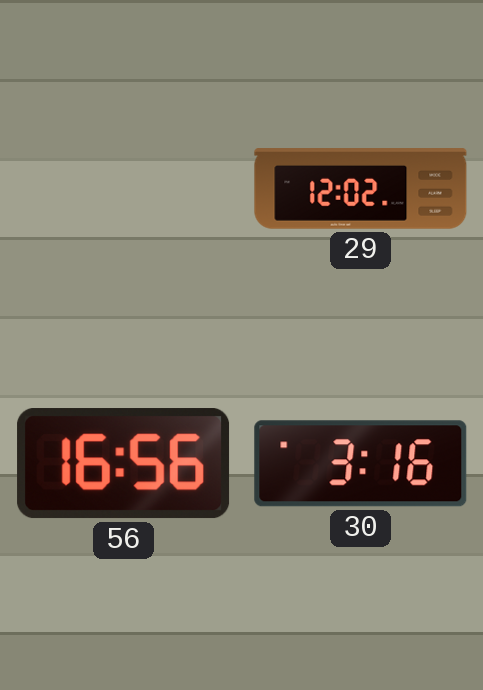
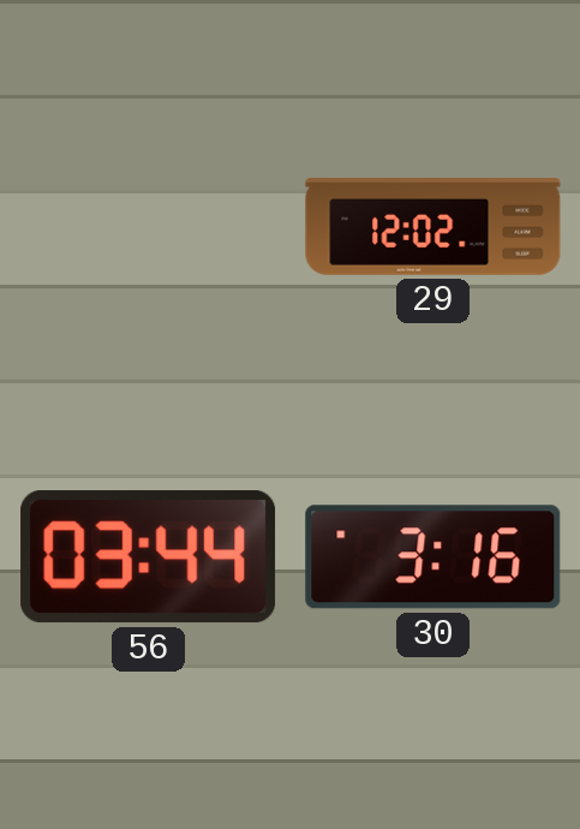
56: 16:56 -> 03:44 (149, 557)
